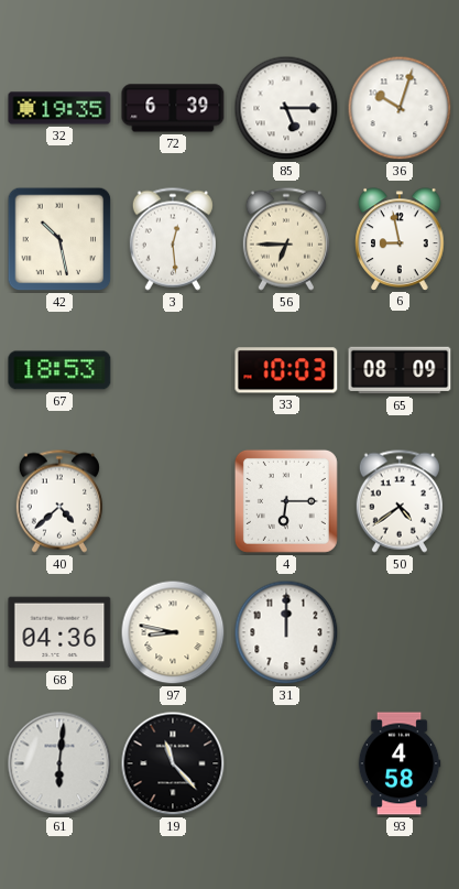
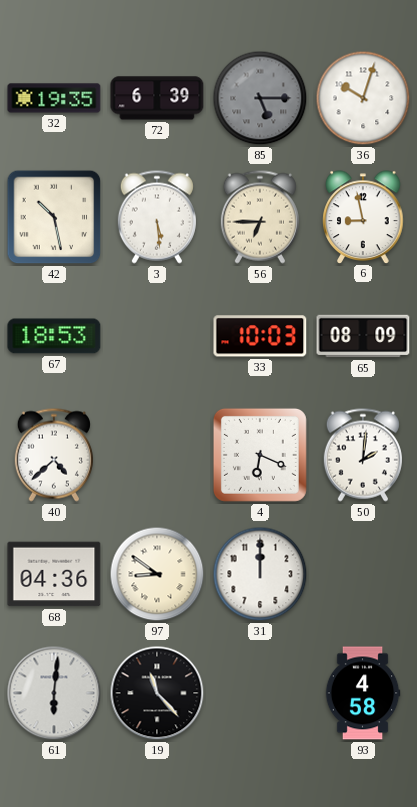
85 dial: white -> grey (260, 98)
3: 12:29 -> 5:29 (157, 217)
4: 6:15 -> 6:19 (260, 455)
50: 4:39 -> 2:01 (363, 455)
97: 8:47 -> 8:51 (157, 574)
